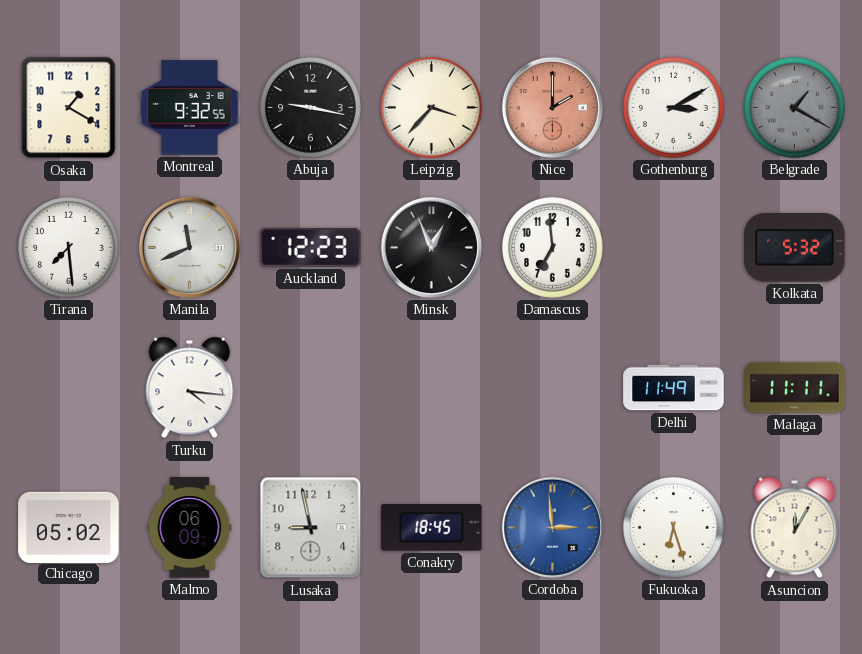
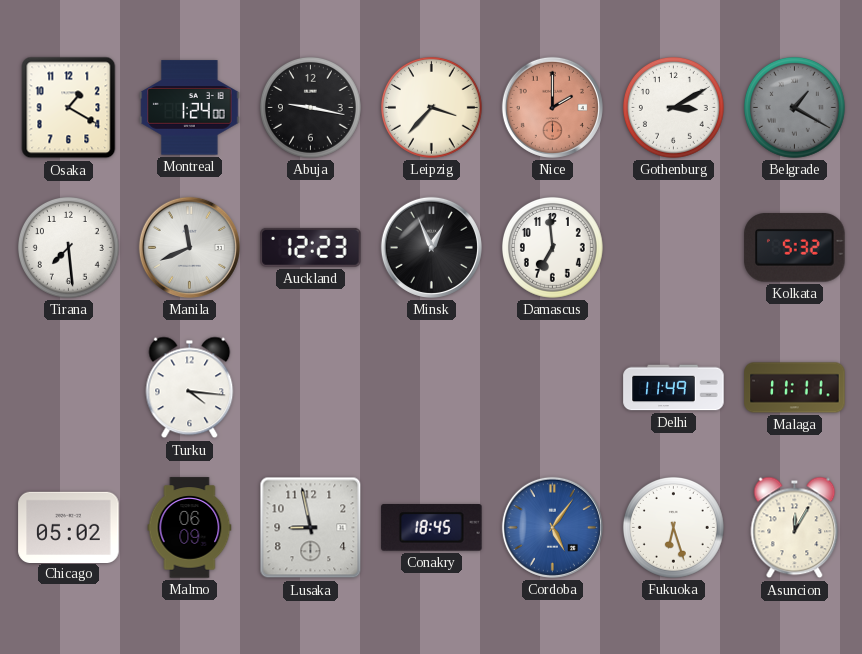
Montreal: 9:32 -> 1:24 (190, 108)
Cordoba: 2:59 -> 5:06 (552, 527)
